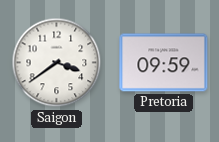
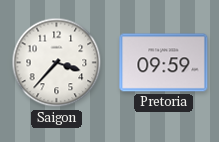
Saigon: 3:39 -> 3:37 (57, 63)
